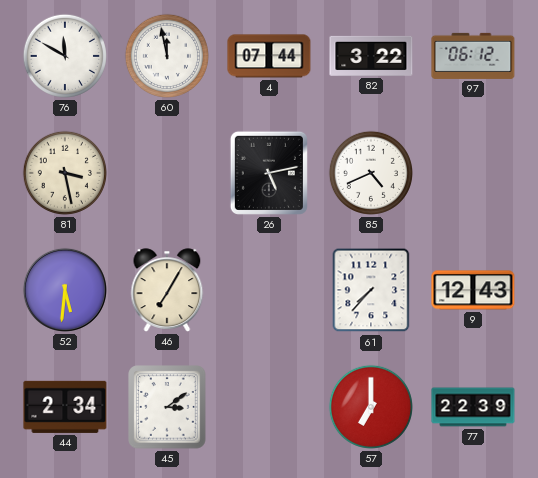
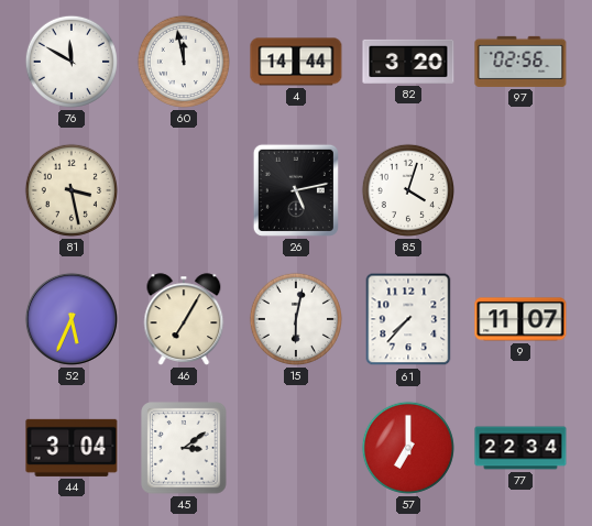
4: 07:44 -> 14:44 (296, 62)
82: 3:22 -> 3:20 (408, 62)
97: 06:12 -> 02:56 (520, 62)
85: 4:41 -> 4:03 (407, 190)
52: 5:31 -> 5:34 (72, 319)
15: none -> 6:02 (295, 319)
9: 12:43 -> 11:07 (520, 319)
44: 2:34 -> 3:04 (72, 448)
77: 22:39 -> 22:34 (520, 448)
